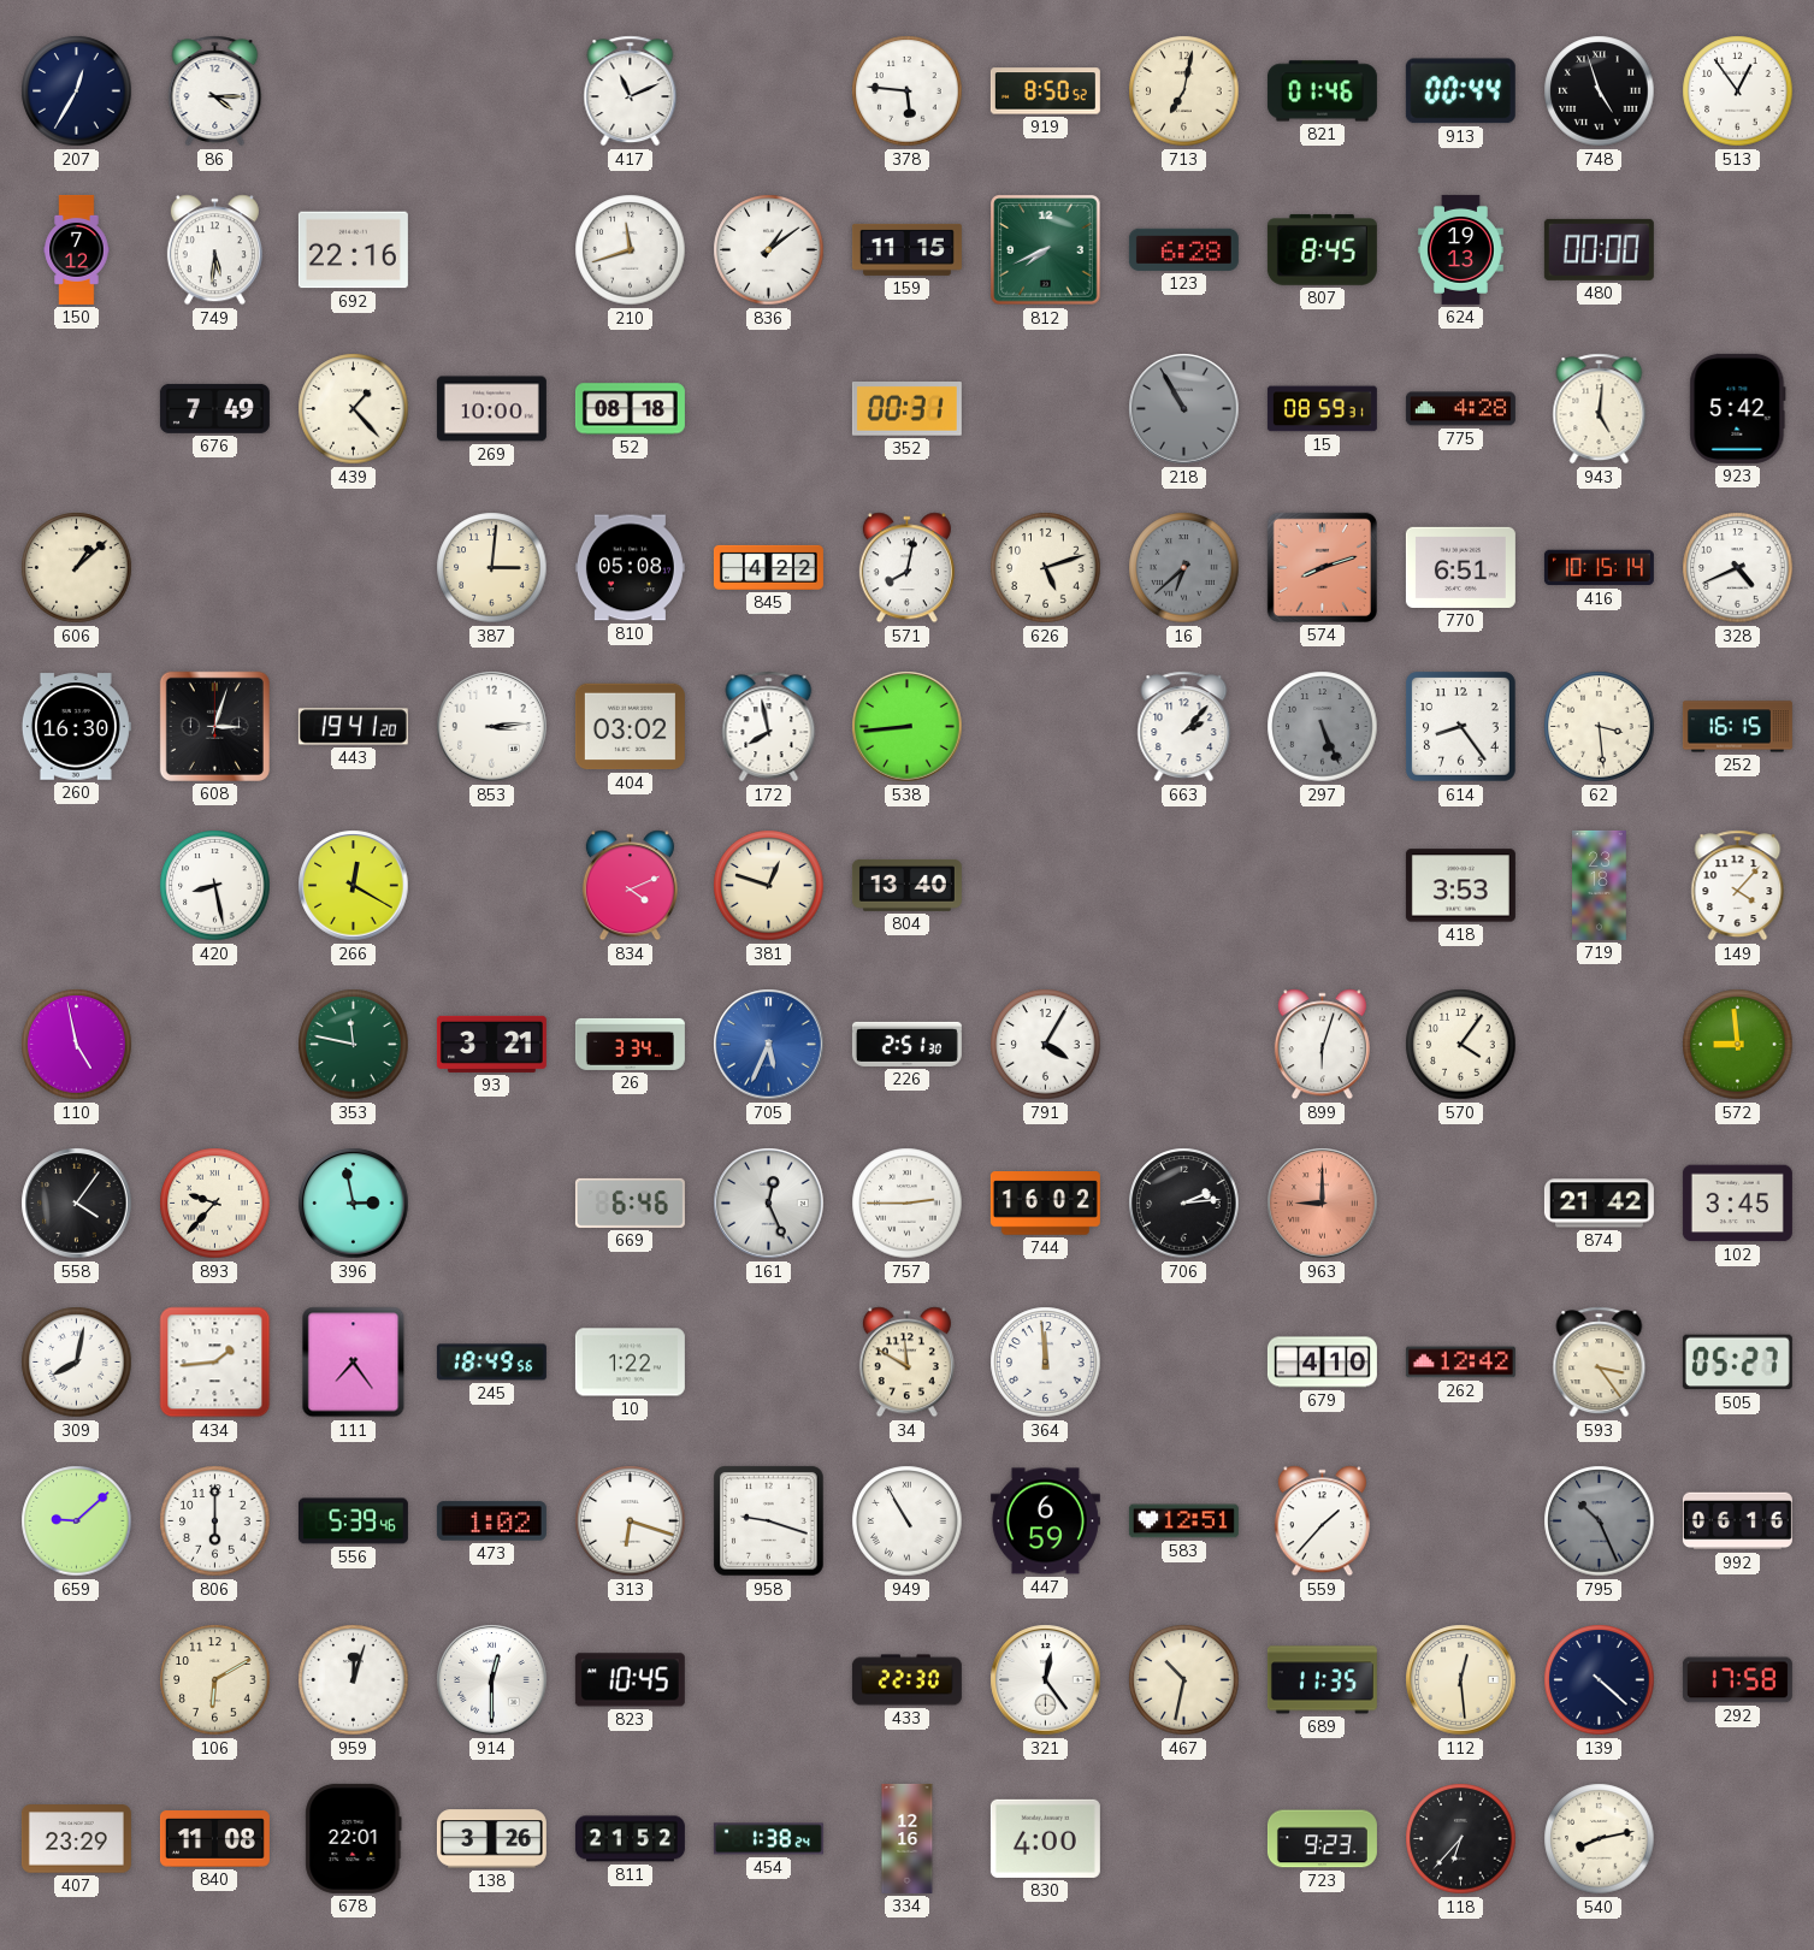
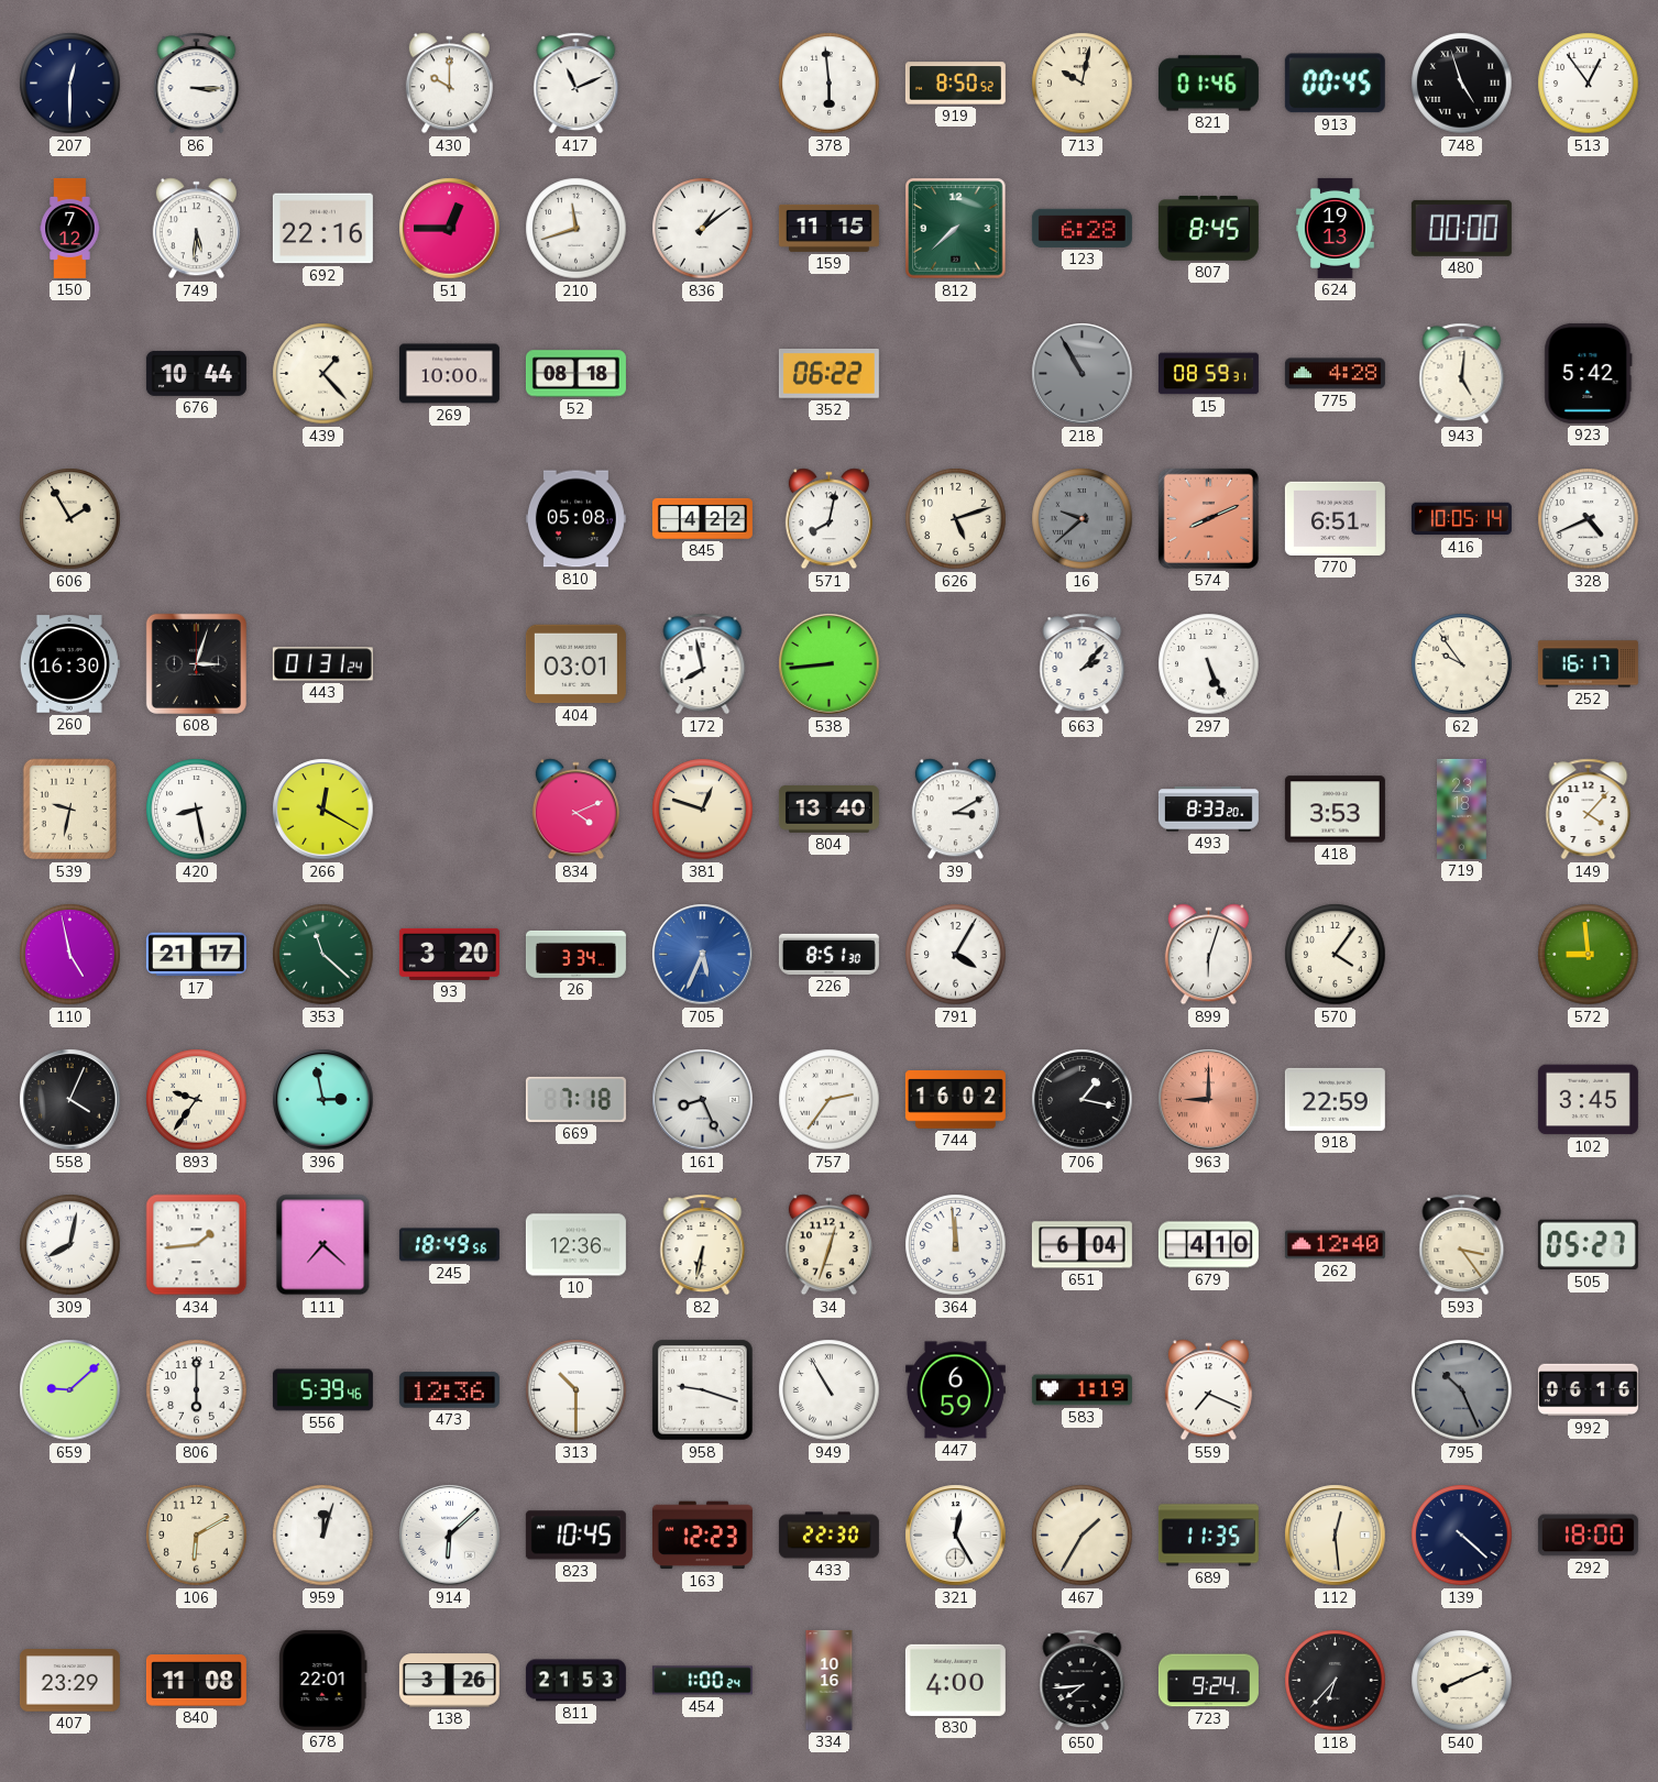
207: 12:35 -> 12:30 (70, 84)
86: 4:15 -> 3:15 (197, 84)
430: none -> 10:00 (449, 84)
378: 5:46 -> 5:59 (830, 84)
713: 7:02 -> 10:02 (1083, 84)
913: 00:44 -> 00:45 (1335, 84)
51: none -> 12:45 (450, 229)
812: 7:41 -> 7:38 (956, 229)
676: 7:49 -> 10:44 (196, 373)
352: 00:31 -> 06:22 (828, 374)
606: 1:08 -> 1:55 (70, 519)
387: 3:01 -> none (492, 568)
16: 6:38 -> 9:38 (1083, 519)
574: 8:12 -> 8:11 (1208, 518)
416: 10:15 -> 10:05 (1461, 519)
443: 19:41 -> 01:31 (322, 664)
853: 3:14 -> none (492, 727)
404: 03:02 -> 03:01 (575, 664)
297 dial: grey -> white (1209, 664)
614: 8:24 -> none (1461, 727)
62: 3:29 -> 9:54 (1462, 664)
252: 16:15 -> 16:17 (1588, 664)
539: none -> 9:32 (70, 810)
39: none -> 3:10 (955, 810)
493: none -> 8:33 (1208, 810)
17: none -> 21:17 (196, 955)
353: 11:47 -> 11:22 (323, 955)
93: 3:21 -> 3:20 (449, 954)
226: 2:51 -> 8:51 (828, 954)
558: 4:06 -> 4:04 (70, 1100)
893: 9:37 -> 9:36 (197, 1100)
669: 6:46 -> 7:18 (575, 1099)
161: 12:26 -> 8:26 (703, 1100)
757: 2:45 -> 2:36 (830, 1100)
706: 2:14 -> 1:17 (1083, 1100)
918: none -> 22:59 (1335, 1099)
874: 21:42 -> none (1599, 1204)
111: 7:24 -> 7:22 (323, 1245)
10: 1:22 -> 12:36 (575, 1245)
82: none -> 6:32 (703, 1245)
34: 11:50 -> 12:33 (828, 1245)
651: none -> 6:04 (1081, 1245)
262: 12:42 -> 12:40 (1335, 1245)
473: 1:02 -> 12:36 (449, 1390)
313: 6:18 -> 10:30 (577, 1390)
583: 12:51 -> 1:19 (1081, 1390)
559: 1:37 -> 7:19 (1208, 1390)
914: 12:30 -> 6:08 (450, 1536)
163: none -> 12:23 (702, 1536)
321: 12:24 -> 12:25 (956, 1536)
467: 10:32 -> 1:35 (1083, 1536)
292: 17:58 -> 18:00 (1588, 1536)
811: 21:52 -> 21:53 (575, 1681)
454: 1:38 -> 1:00 (702, 1681)
334: 12:16 -> 10:16 (830, 1680)
650: none -> 7:44 (1083, 1681)
723: 9:23 -> 9:24 (1208, 1681)
540: 8:13 -> 8:11 (1462, 1681)
